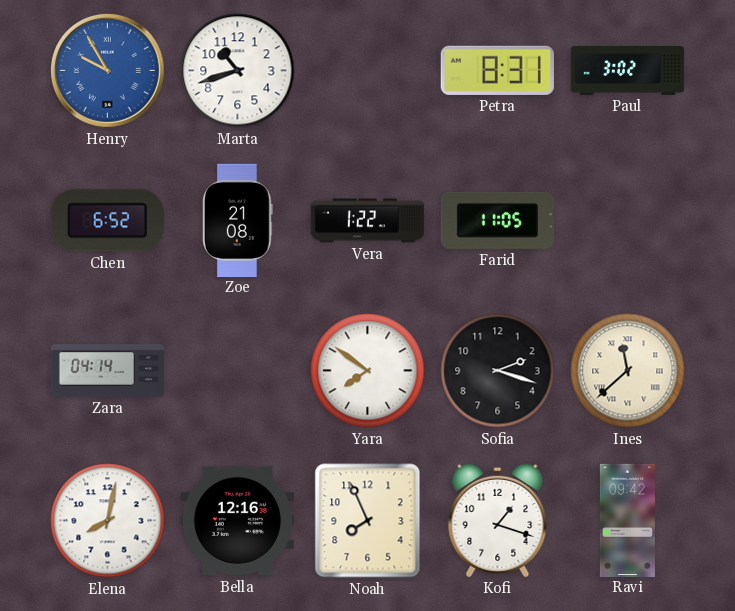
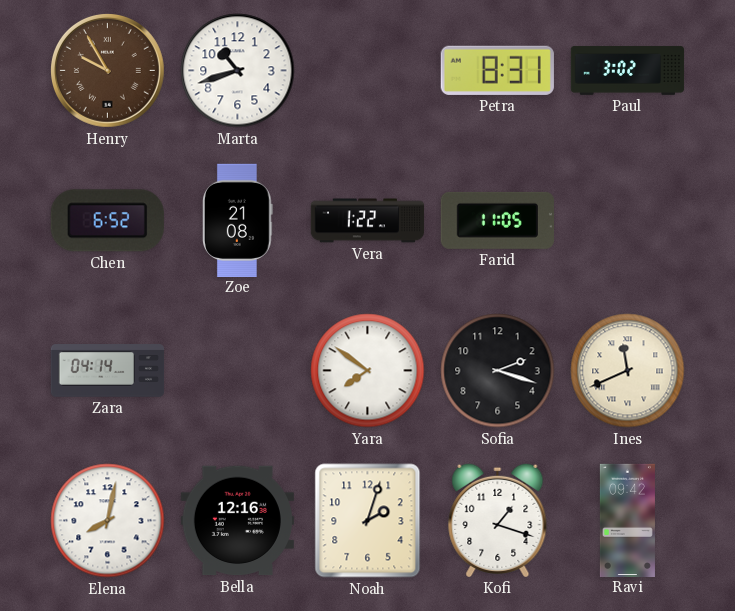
Henry dial: blue -> brown (107, 70)
Ines: 11:38 -> 11:41 (628, 371)
Noah: 7:56 -> 2:03 (368, 521)
